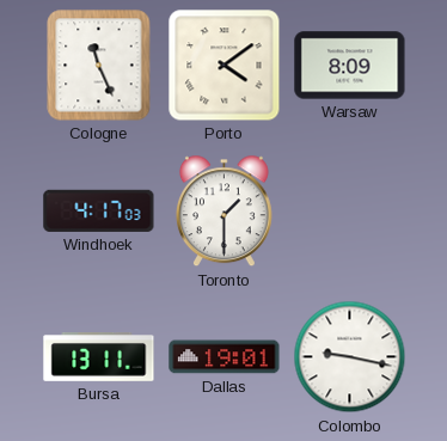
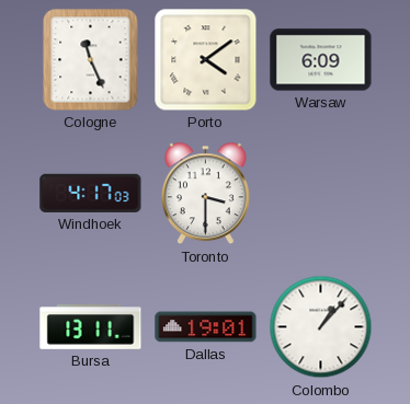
Warsaw: 8:09 -> 6:09 (321, 60)
Toronto: 1:30 -> 3:30 (205, 194)
Colombo: 9:17 -> 1:07 (321, 327)
